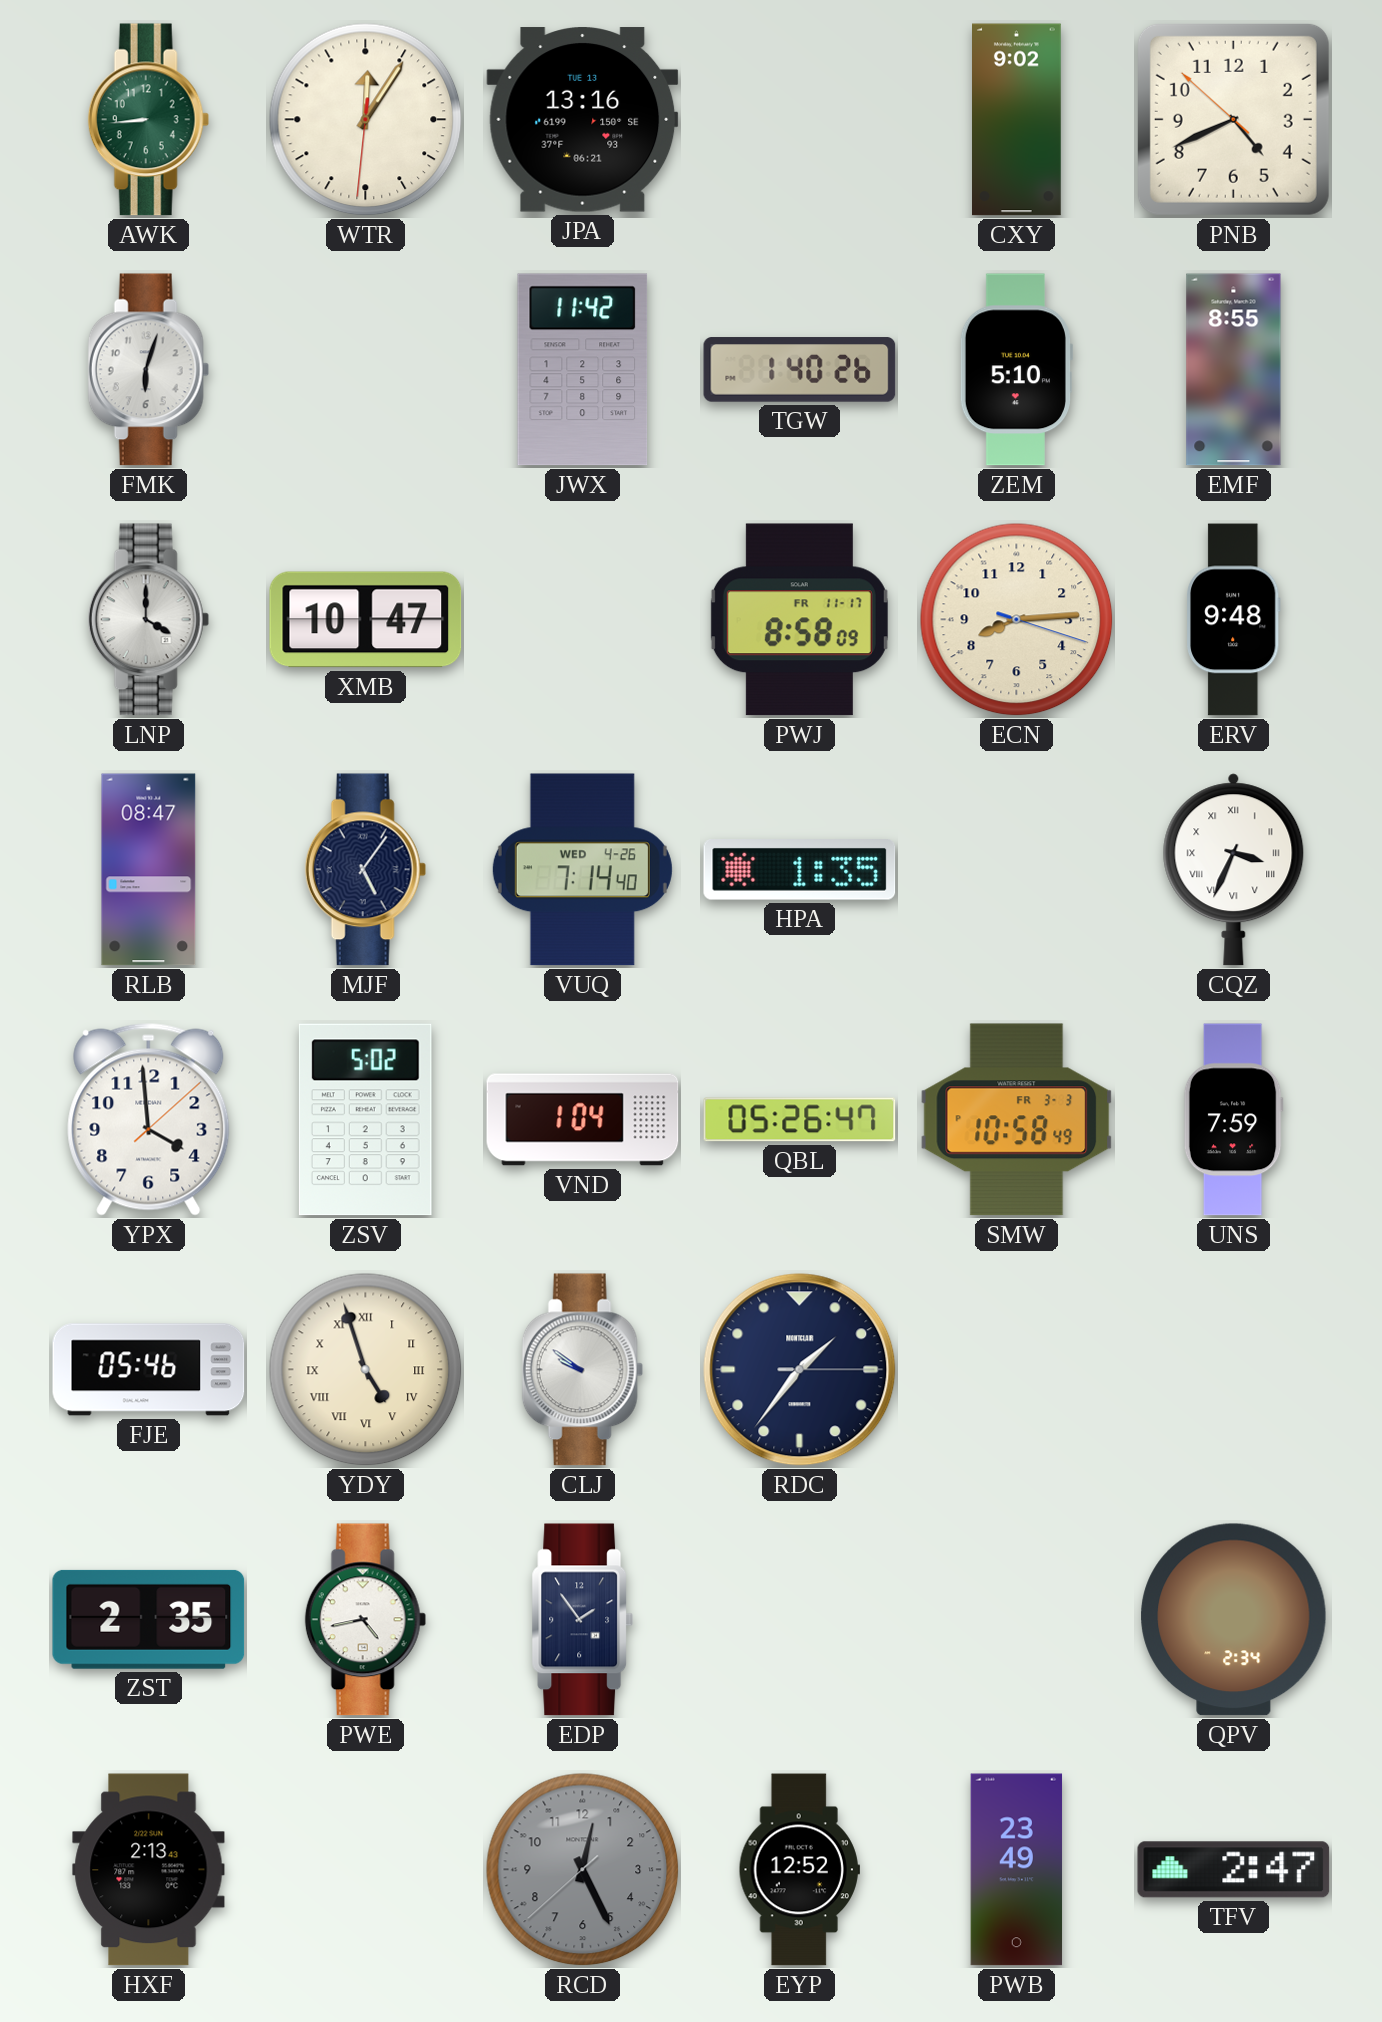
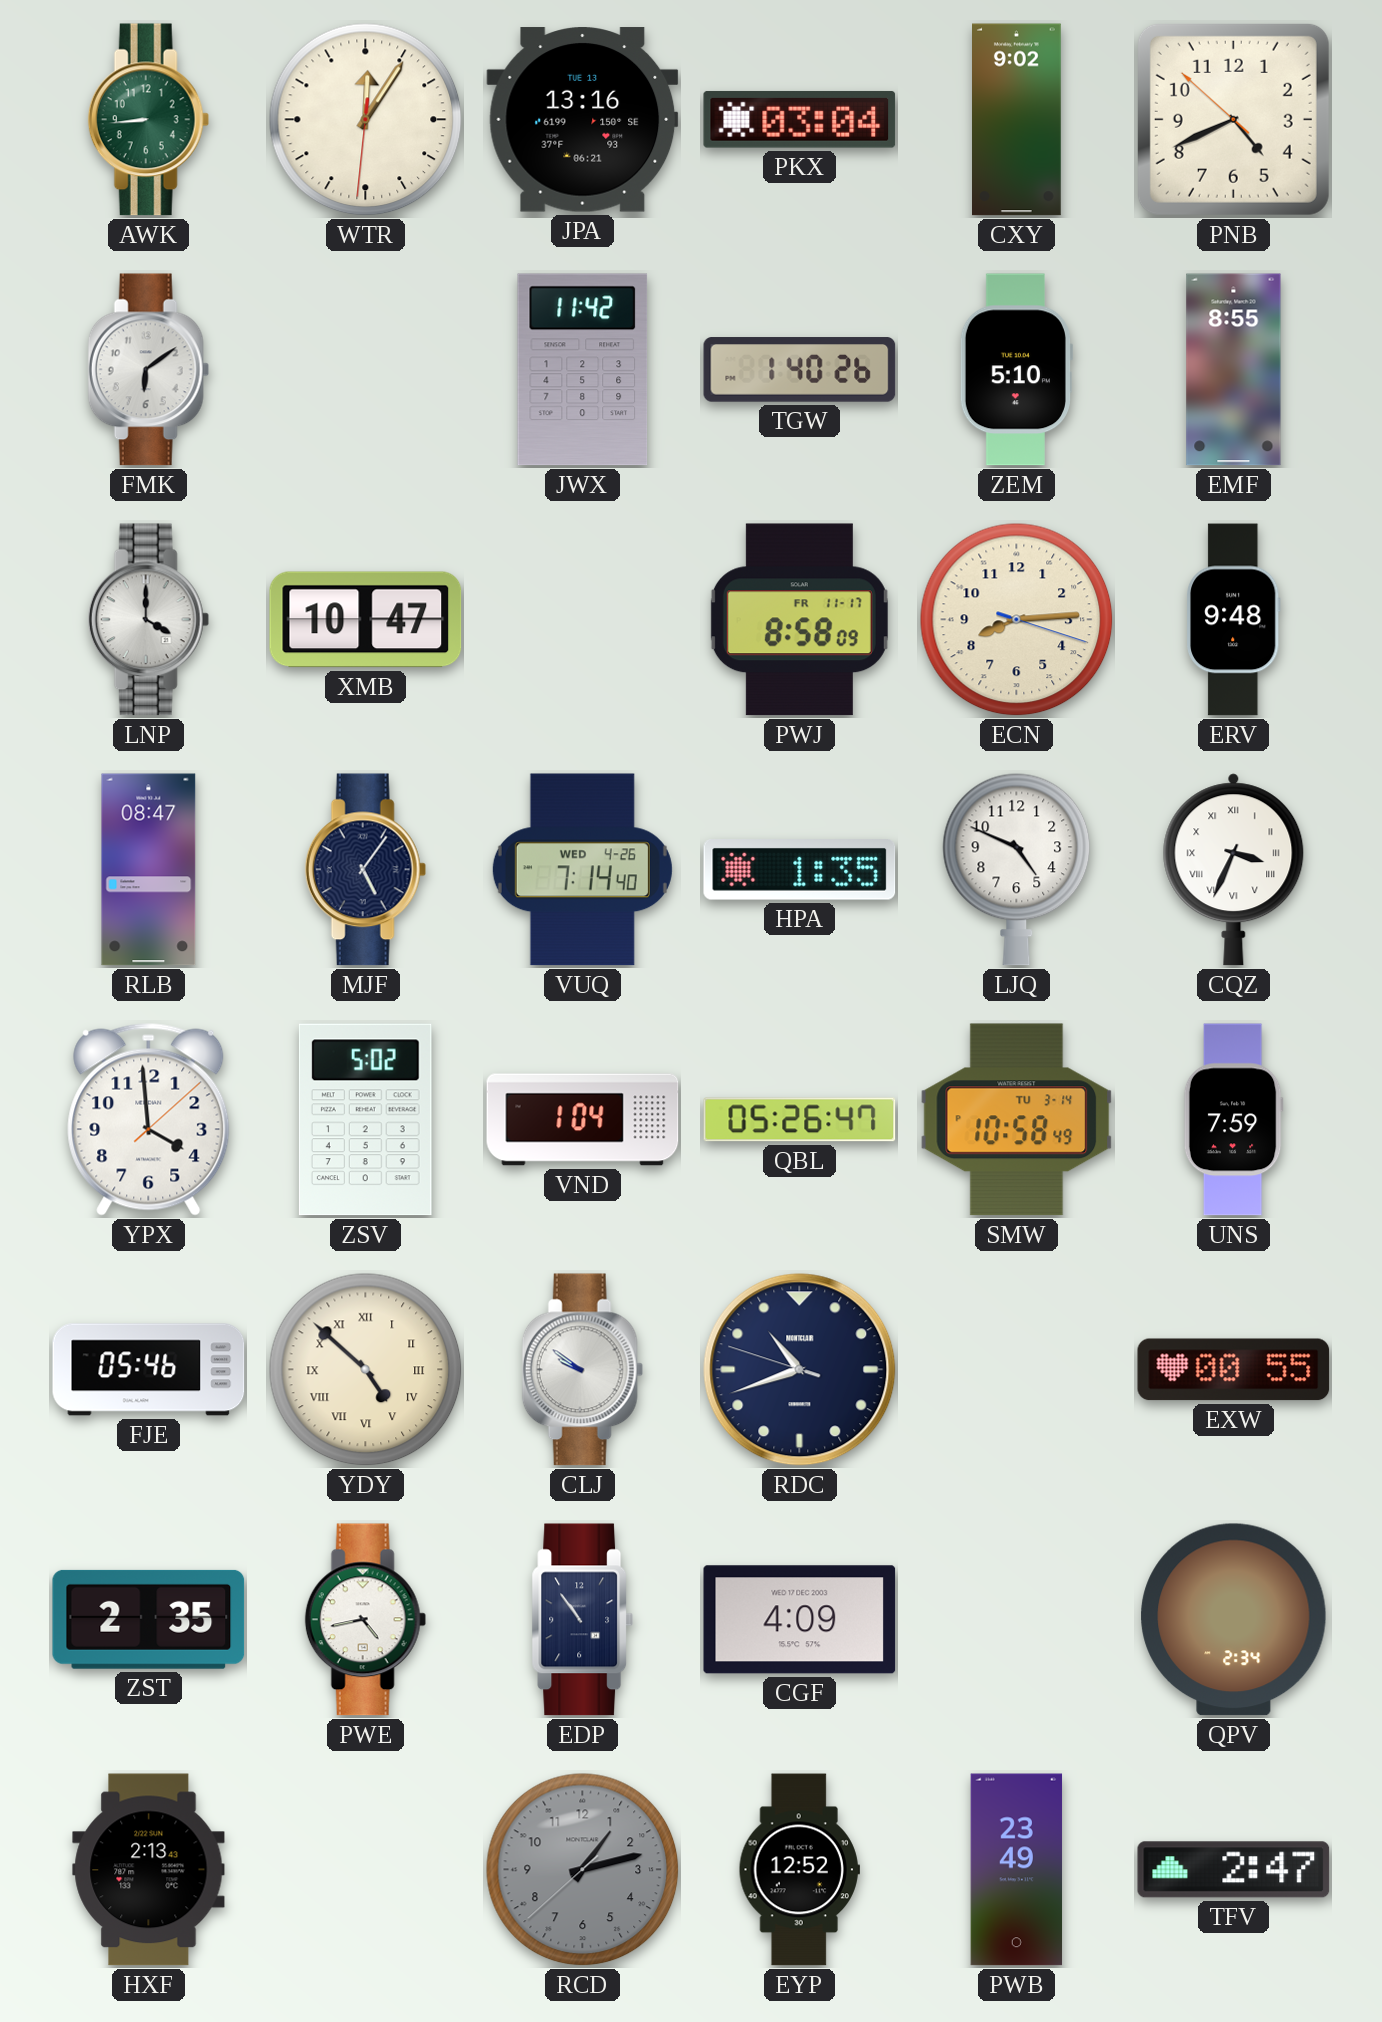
PKX: none -> 03:04 (800, 119)
FMK: 6:03 -> 6:09 (148, 370)
LJQ: none -> 4:49 (1017, 869)
SMW date: FR 3-3 -> TU 3-14 (1017, 1120)
YDY: 4:57 -> 4:52 (366, 1370)
RDC: 1:36 -> 10:41 (800, 1370)
EXW: none -> 00:55 (1234, 1370)
EDP: 1:54 -> 10:54 (583, 1620)
CGF: none -> 4:09 (800, 1620)
RCD: 12:25 -> 1:12 (583, 1870)
